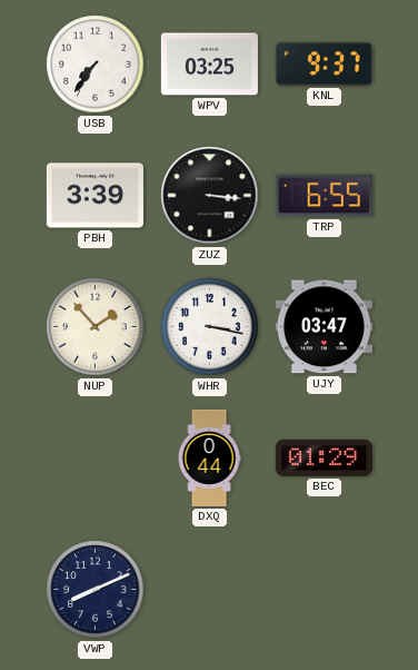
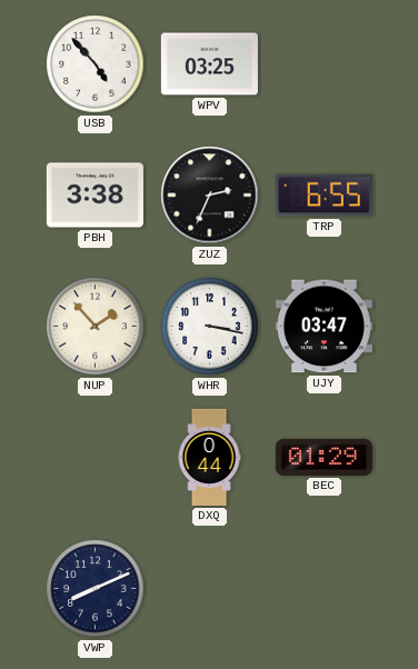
USB: 7:36 -> 4:53 (96, 64)
KNL: 9:37 -> none (324, 63)
PBH: 3:39 -> 3:38 (94, 196)
ZUZ: 3:16 -> 2:34 (210, 196)
